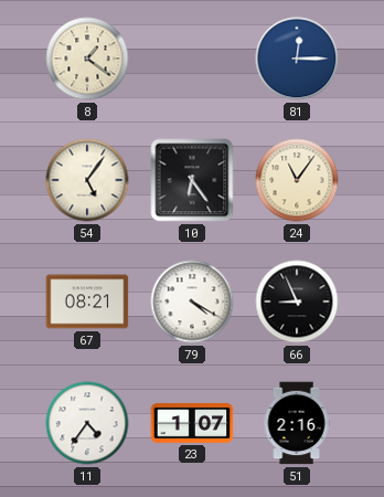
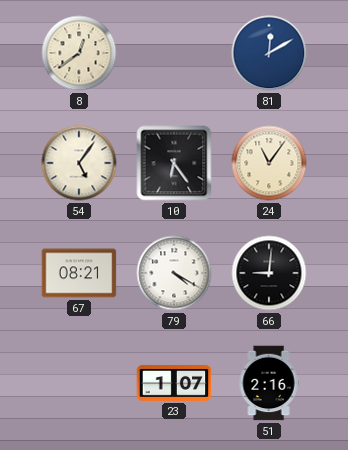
8: 1:21 -> 12:39 (79, 53)
81: 12:15 -> 12:10 (269, 53)
66: 8:56 -> 9:01 (269, 273)
11: 4:36 -> none (87, 423)
